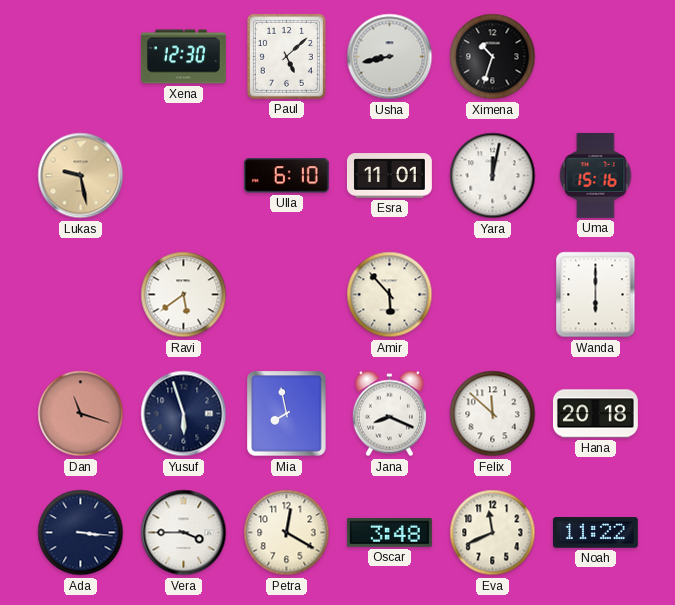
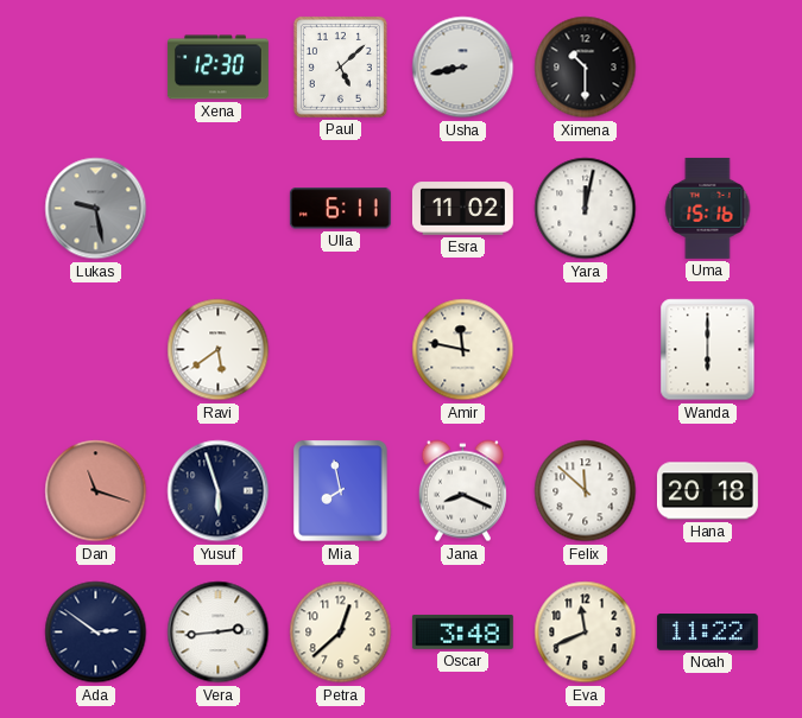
Ximena: 10:33 -> 10:30 (586, 68)
Lukas dial: champagne -> grey (96, 209)
Ulla: 6:10 -> 6:11 (340, 209)
Esra: 11:01 -> 11:02 (462, 209)
Amir: 5:53 -> 11:47 (463, 350)
Ada: 3:16 -> 2:51 (96, 633)
Vera: 3:45 -> 2:44 (219, 633)
Petra: 12:20 -> 12:38 (341, 633)
